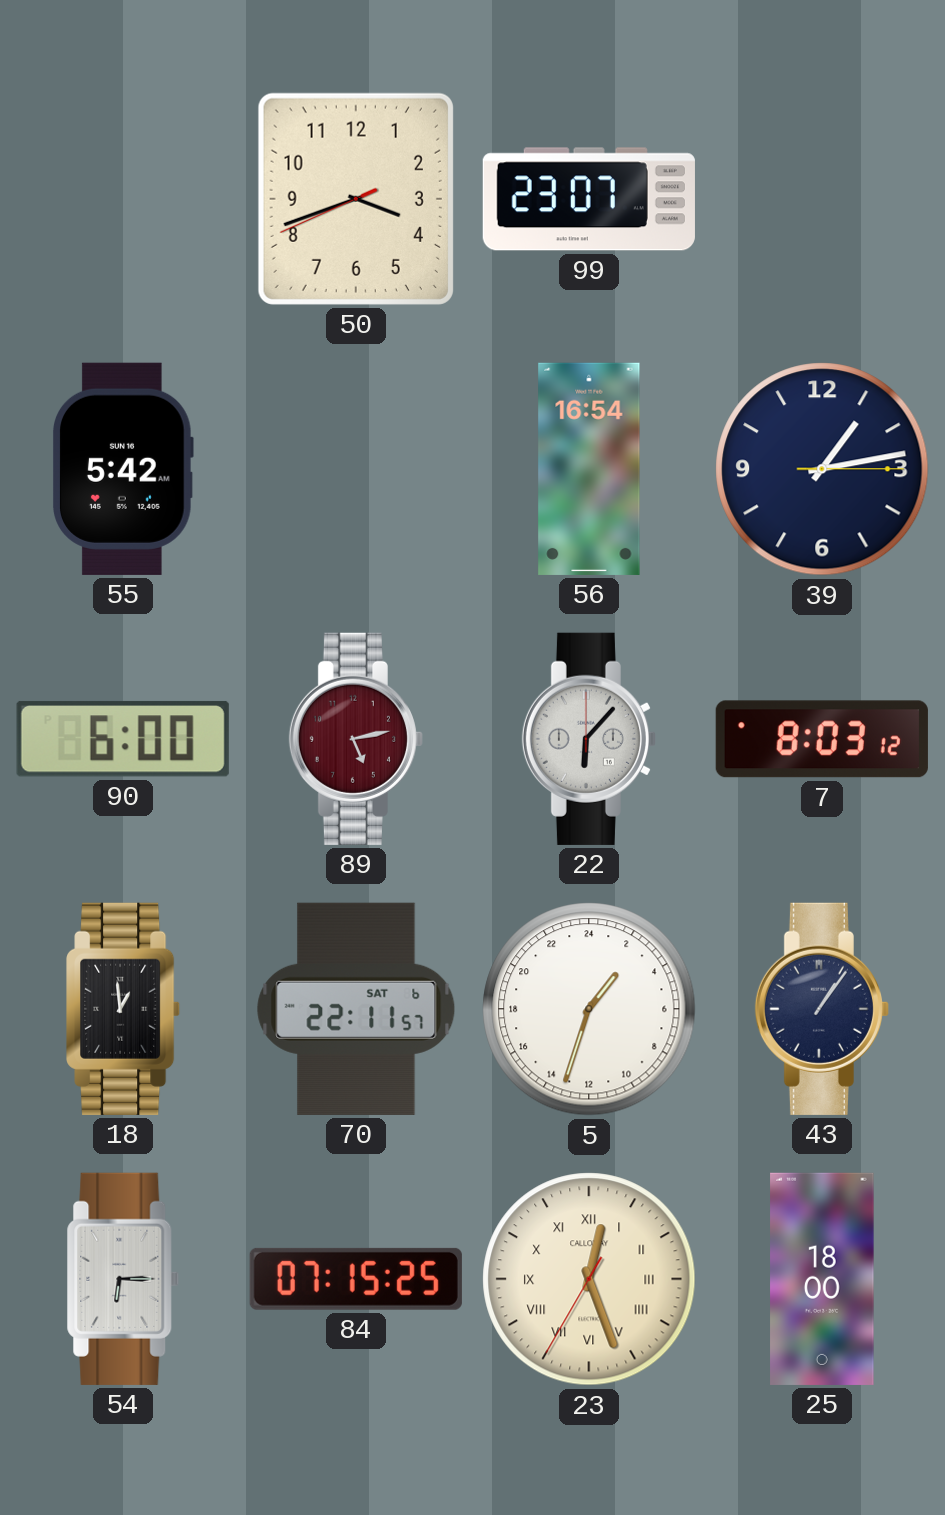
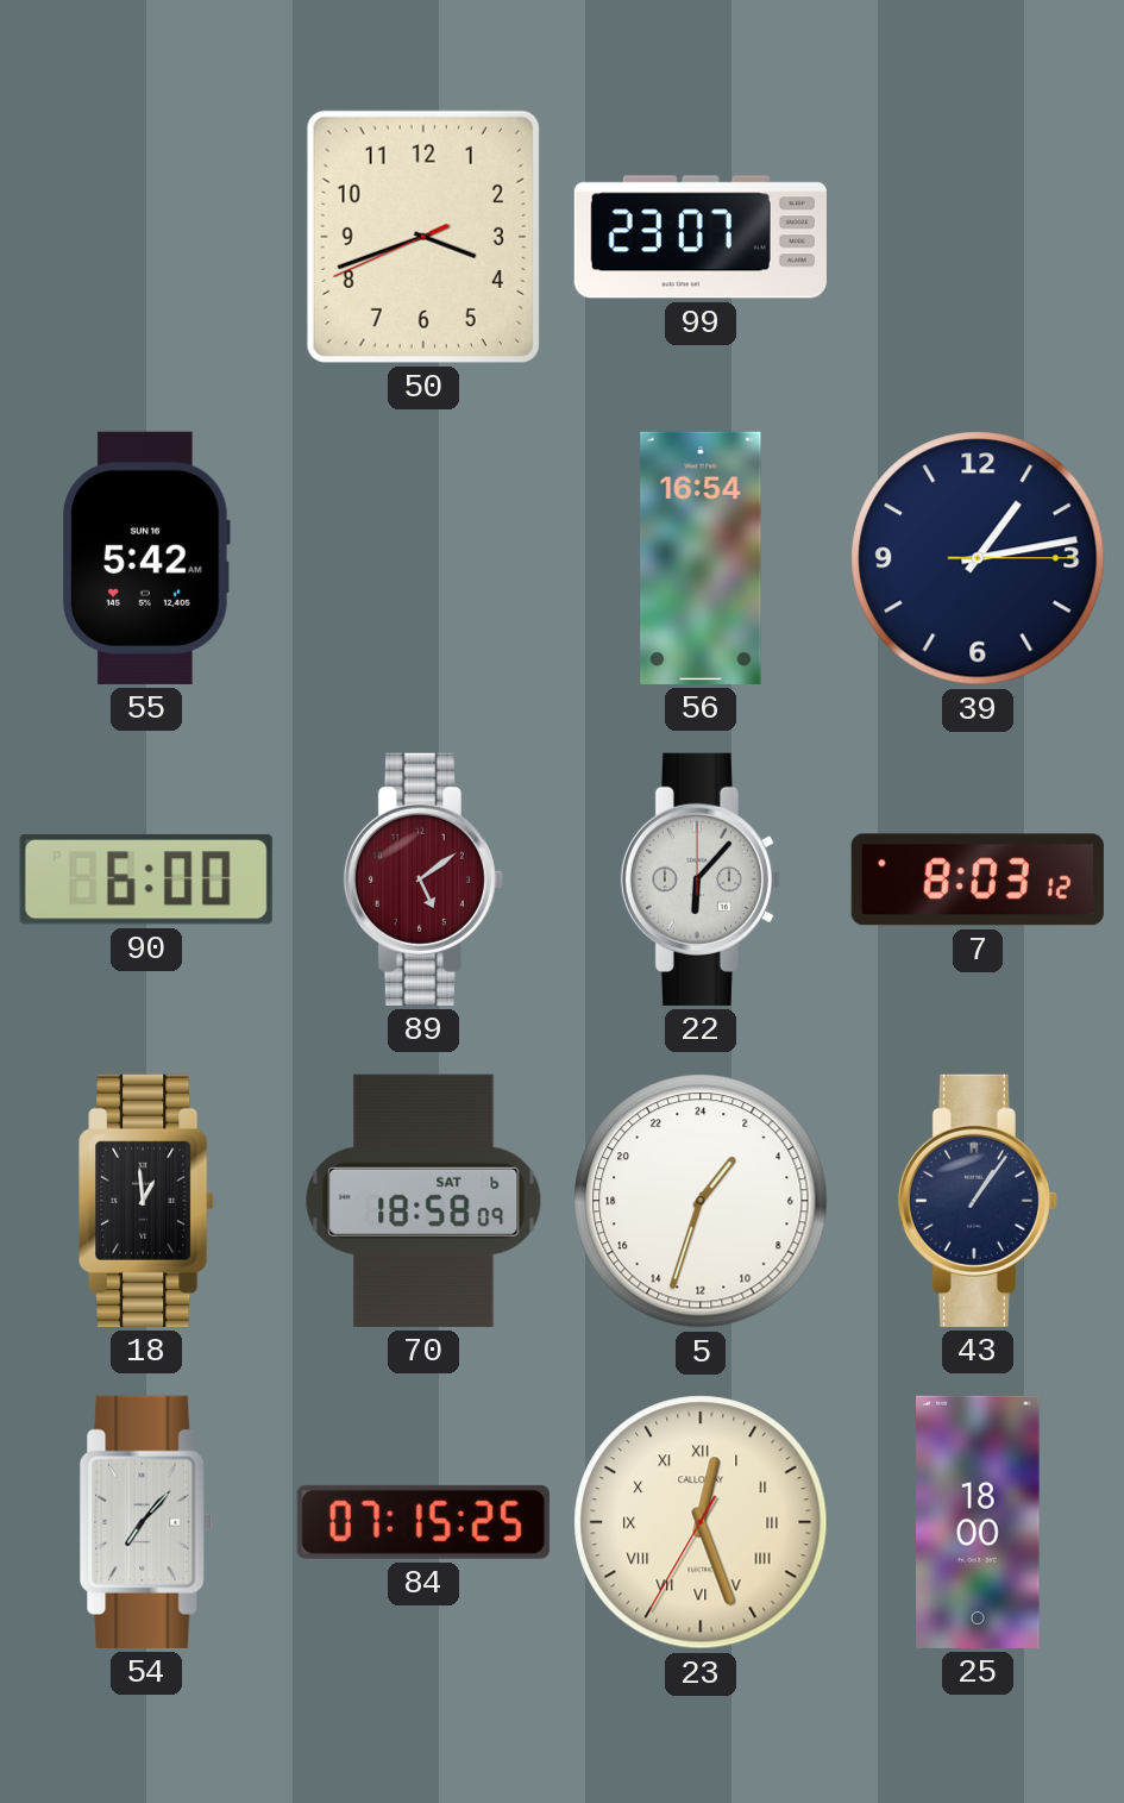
89: 5:13 -> 5:09 (423, 879)
70: 22:11 -> 18:58 (423, 1201)
54: 6:15 -> 7:07 (146, 1522)
